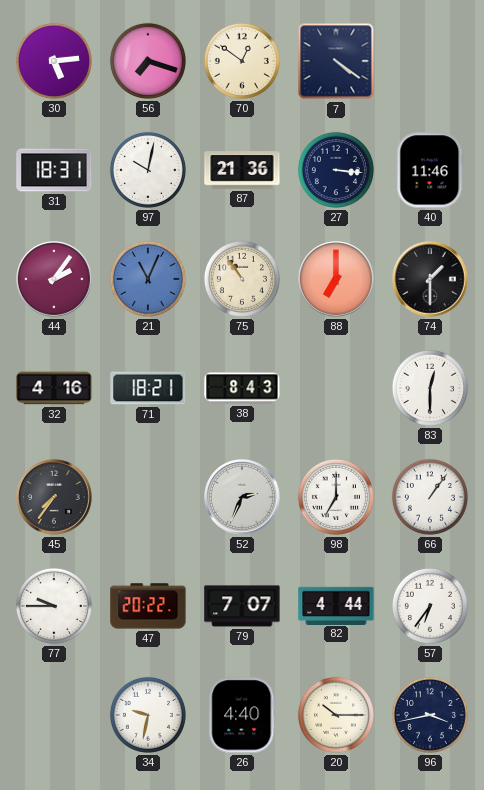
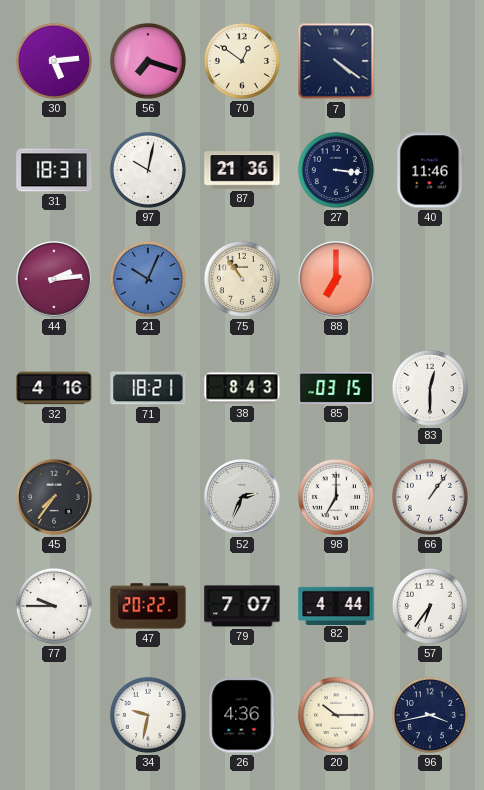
44: 2:06 -> 2:14 (54, 279)
21: 11:04 -> 10:04 (148, 279)
74: 1:30 -> none (430, 279)
85: none -> 03:15 (336, 388)
26: 4:40 -> 4:36 (242, 715)
